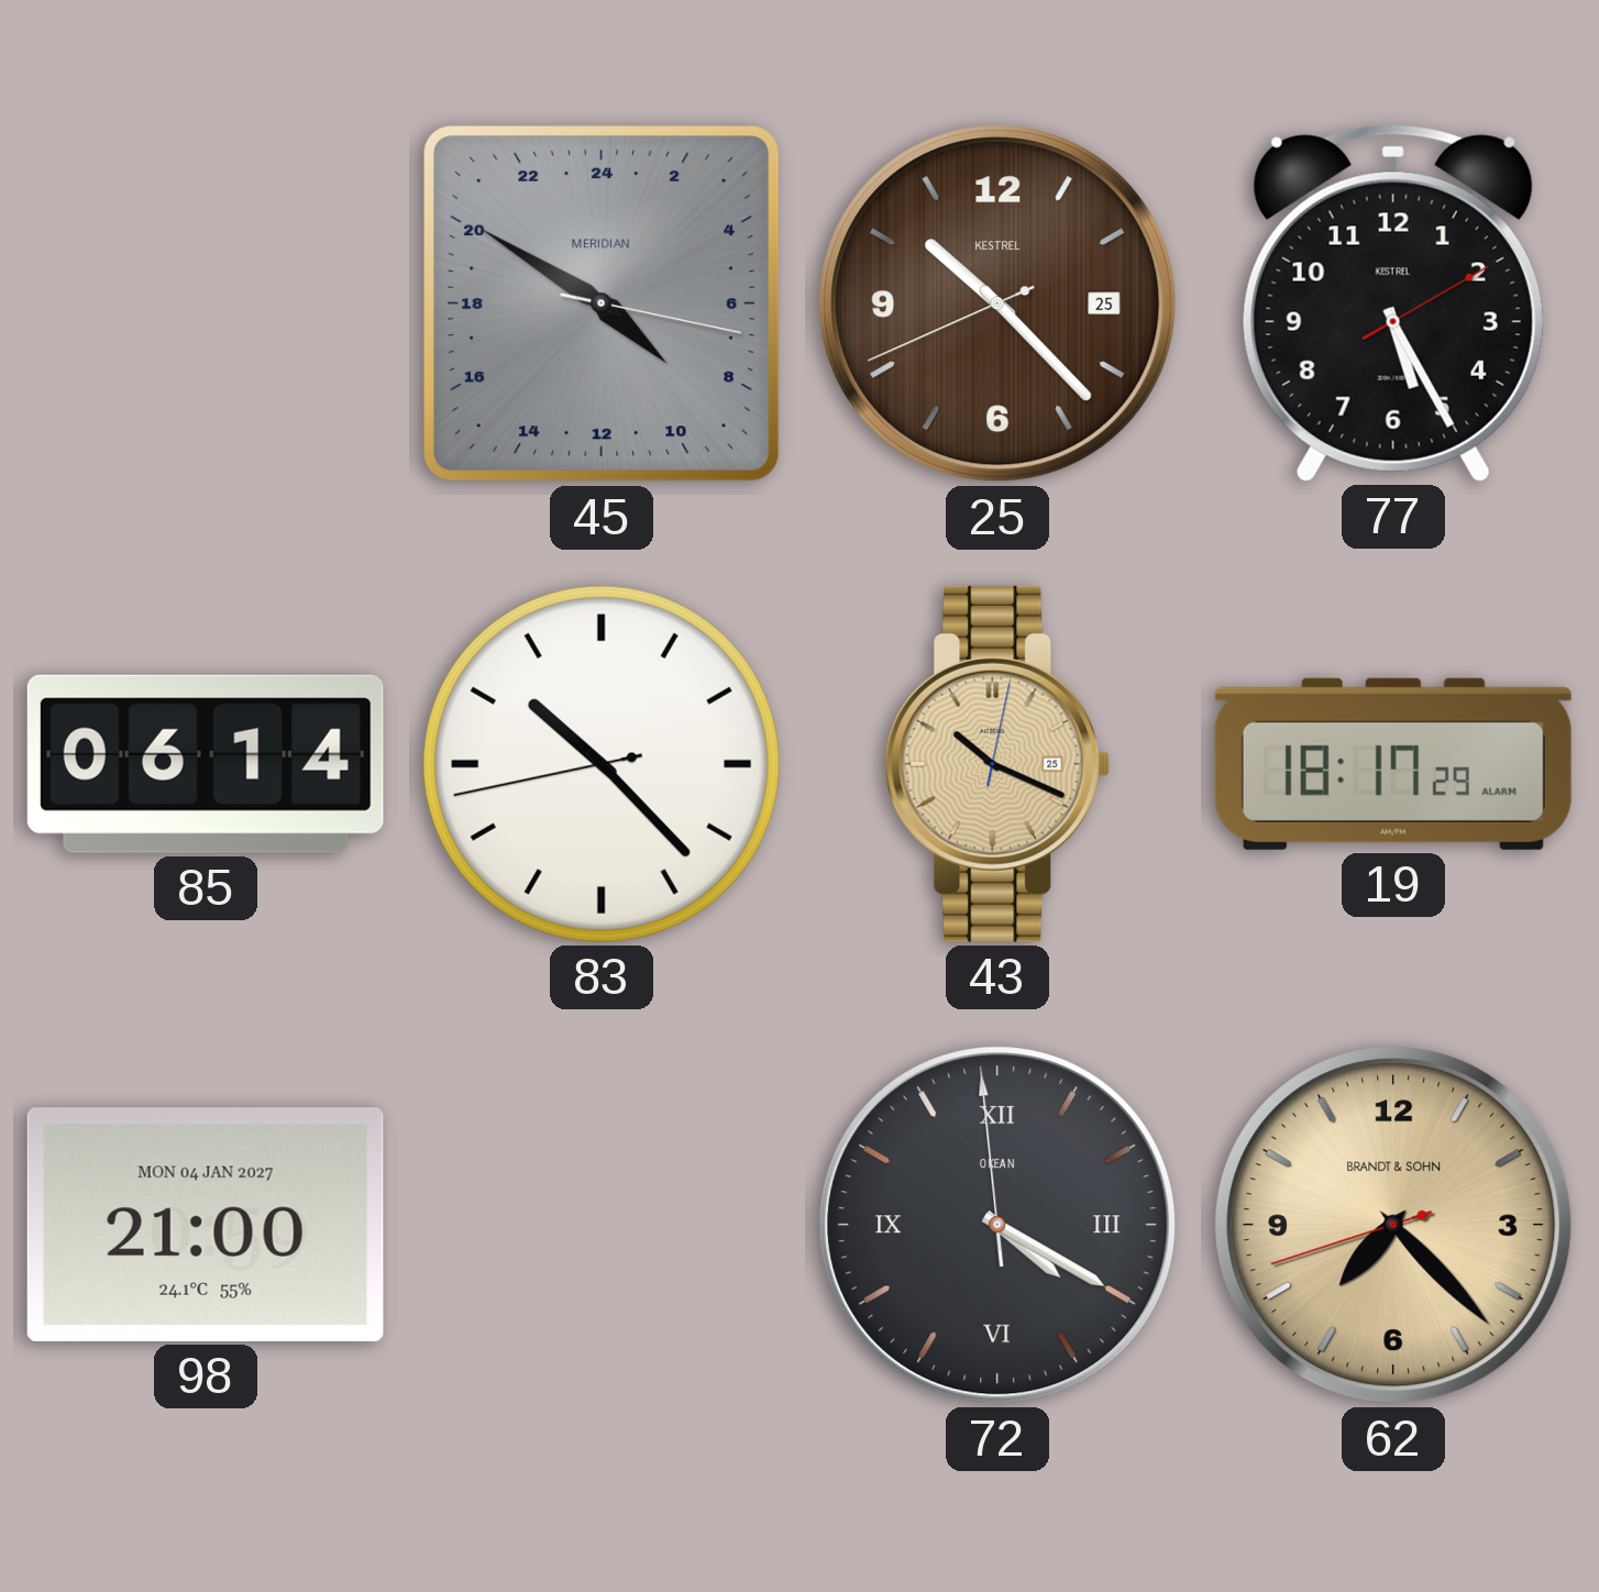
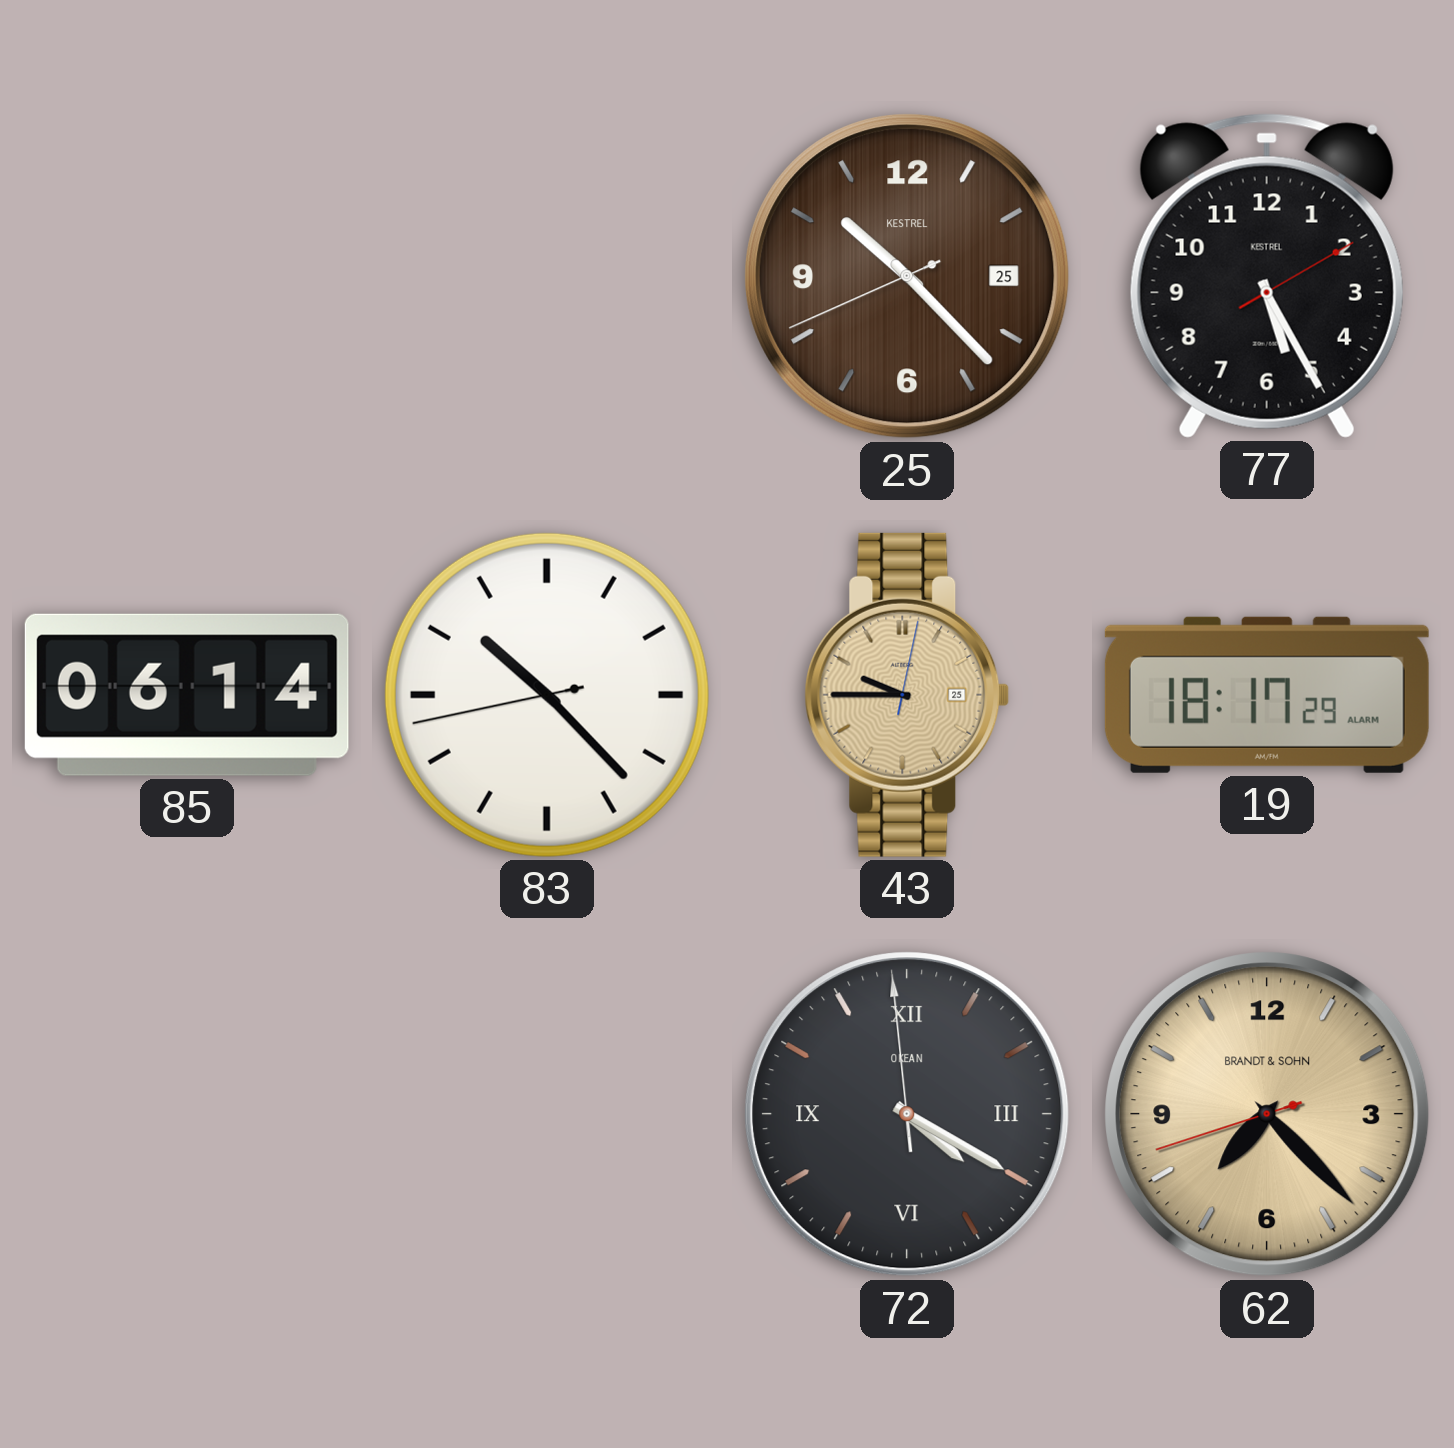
45: 8:50 -> none (603, 305)
43: 10:19 -> 9:45 (907, 695)
98: 21:00 -> none (206, 1225)
